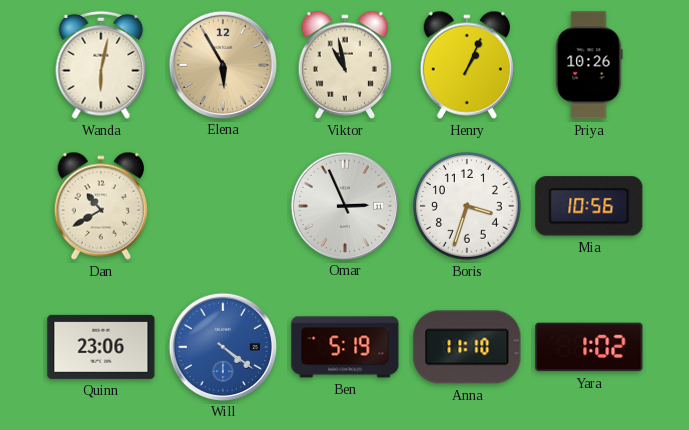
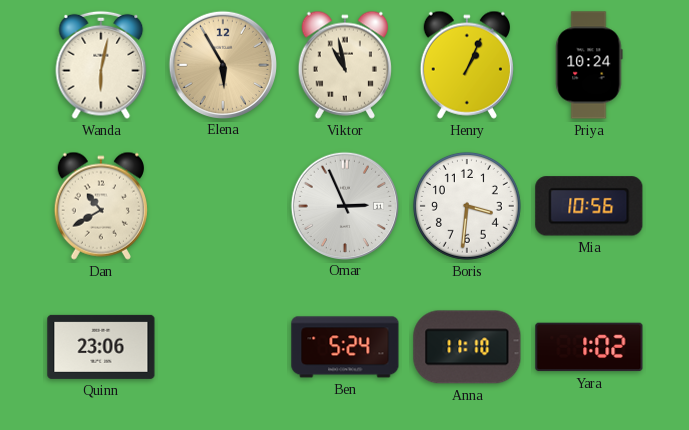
Priya: 10:26 -> 10:24 (589, 65)
Boris: 3:33 -> 3:31 (467, 206)
Will: 4:21 -> none (222, 346)
Ben: 5:19 -> 5:24 (345, 347)
